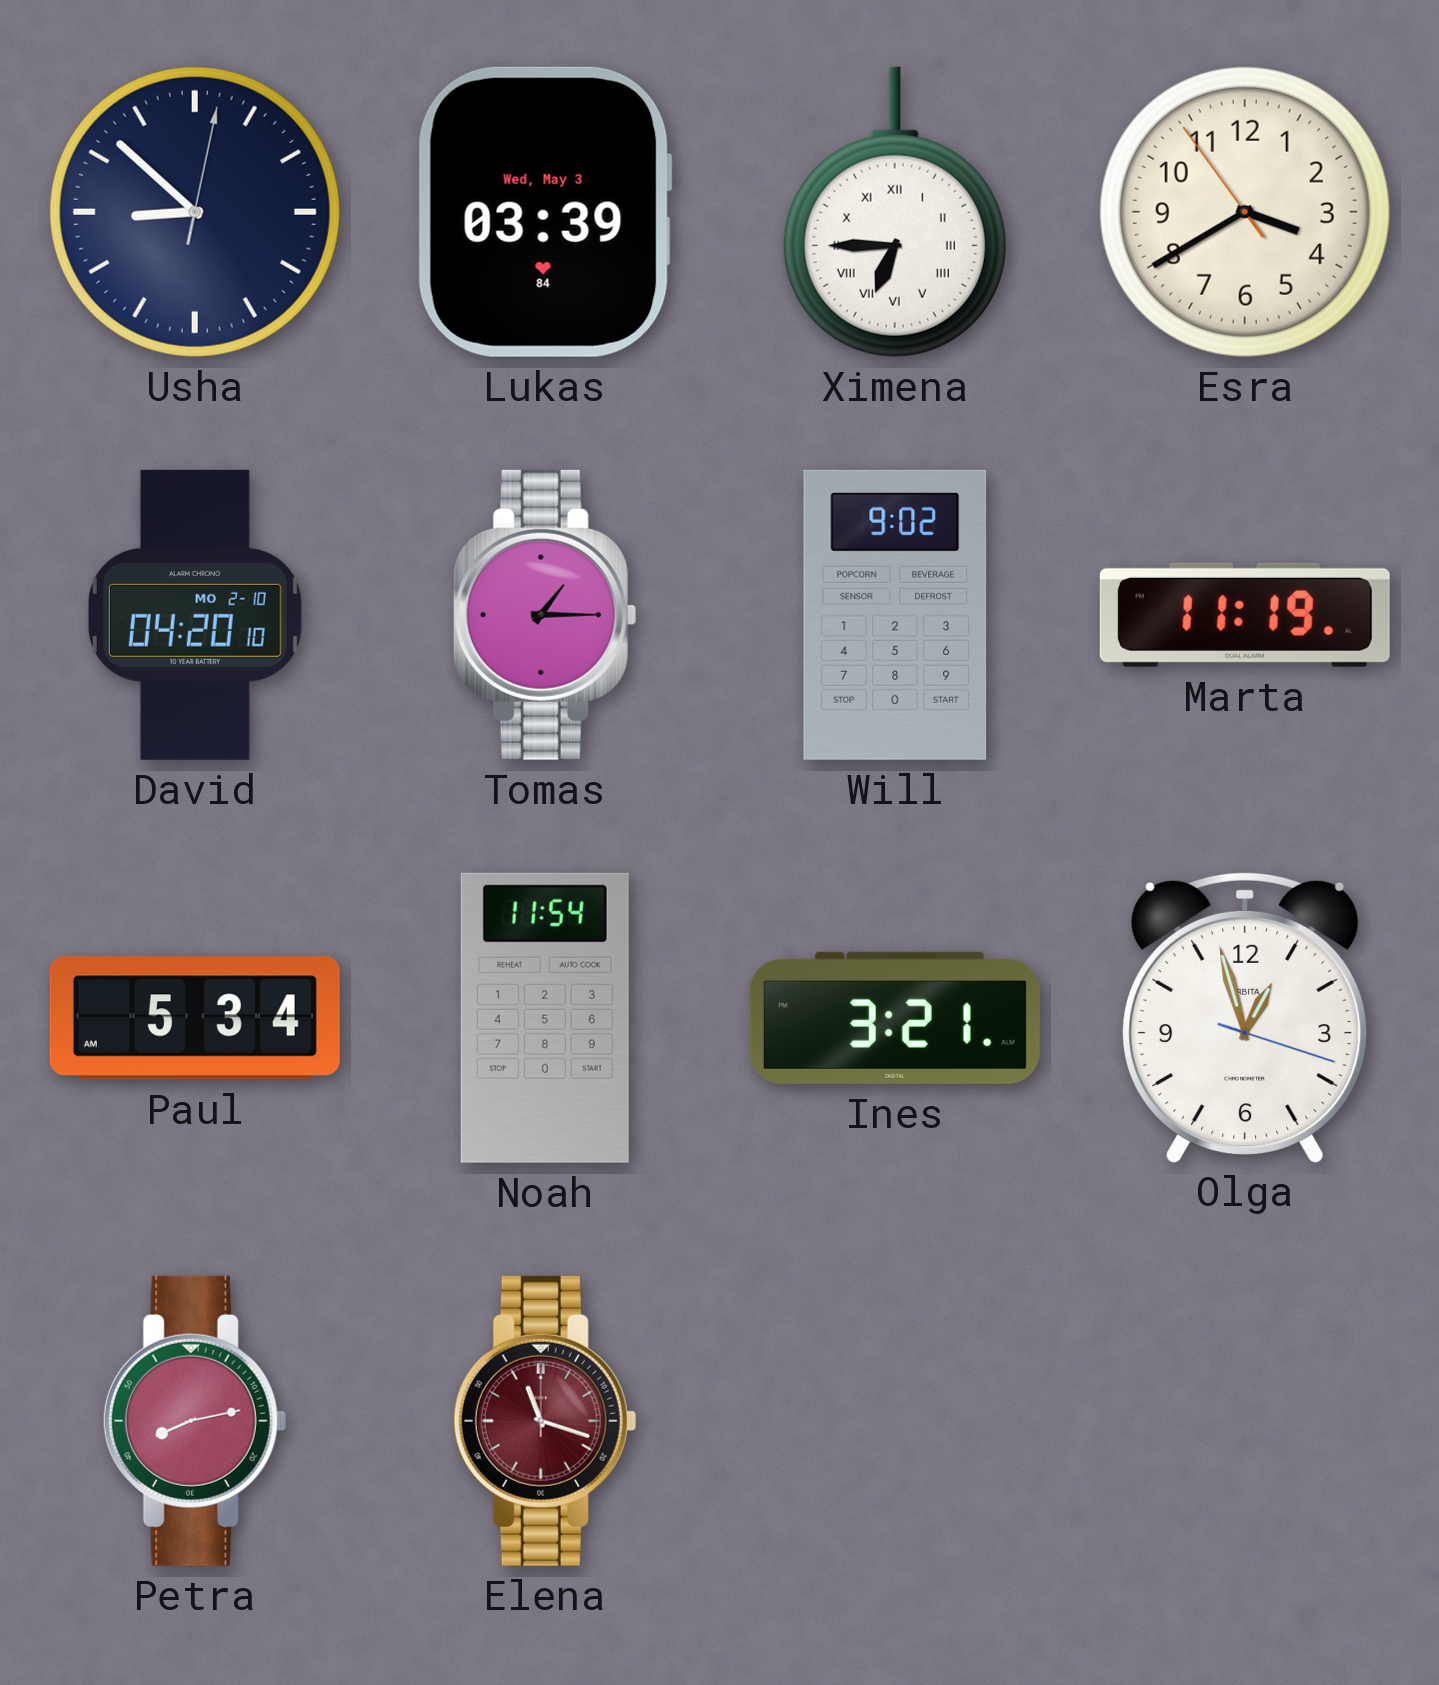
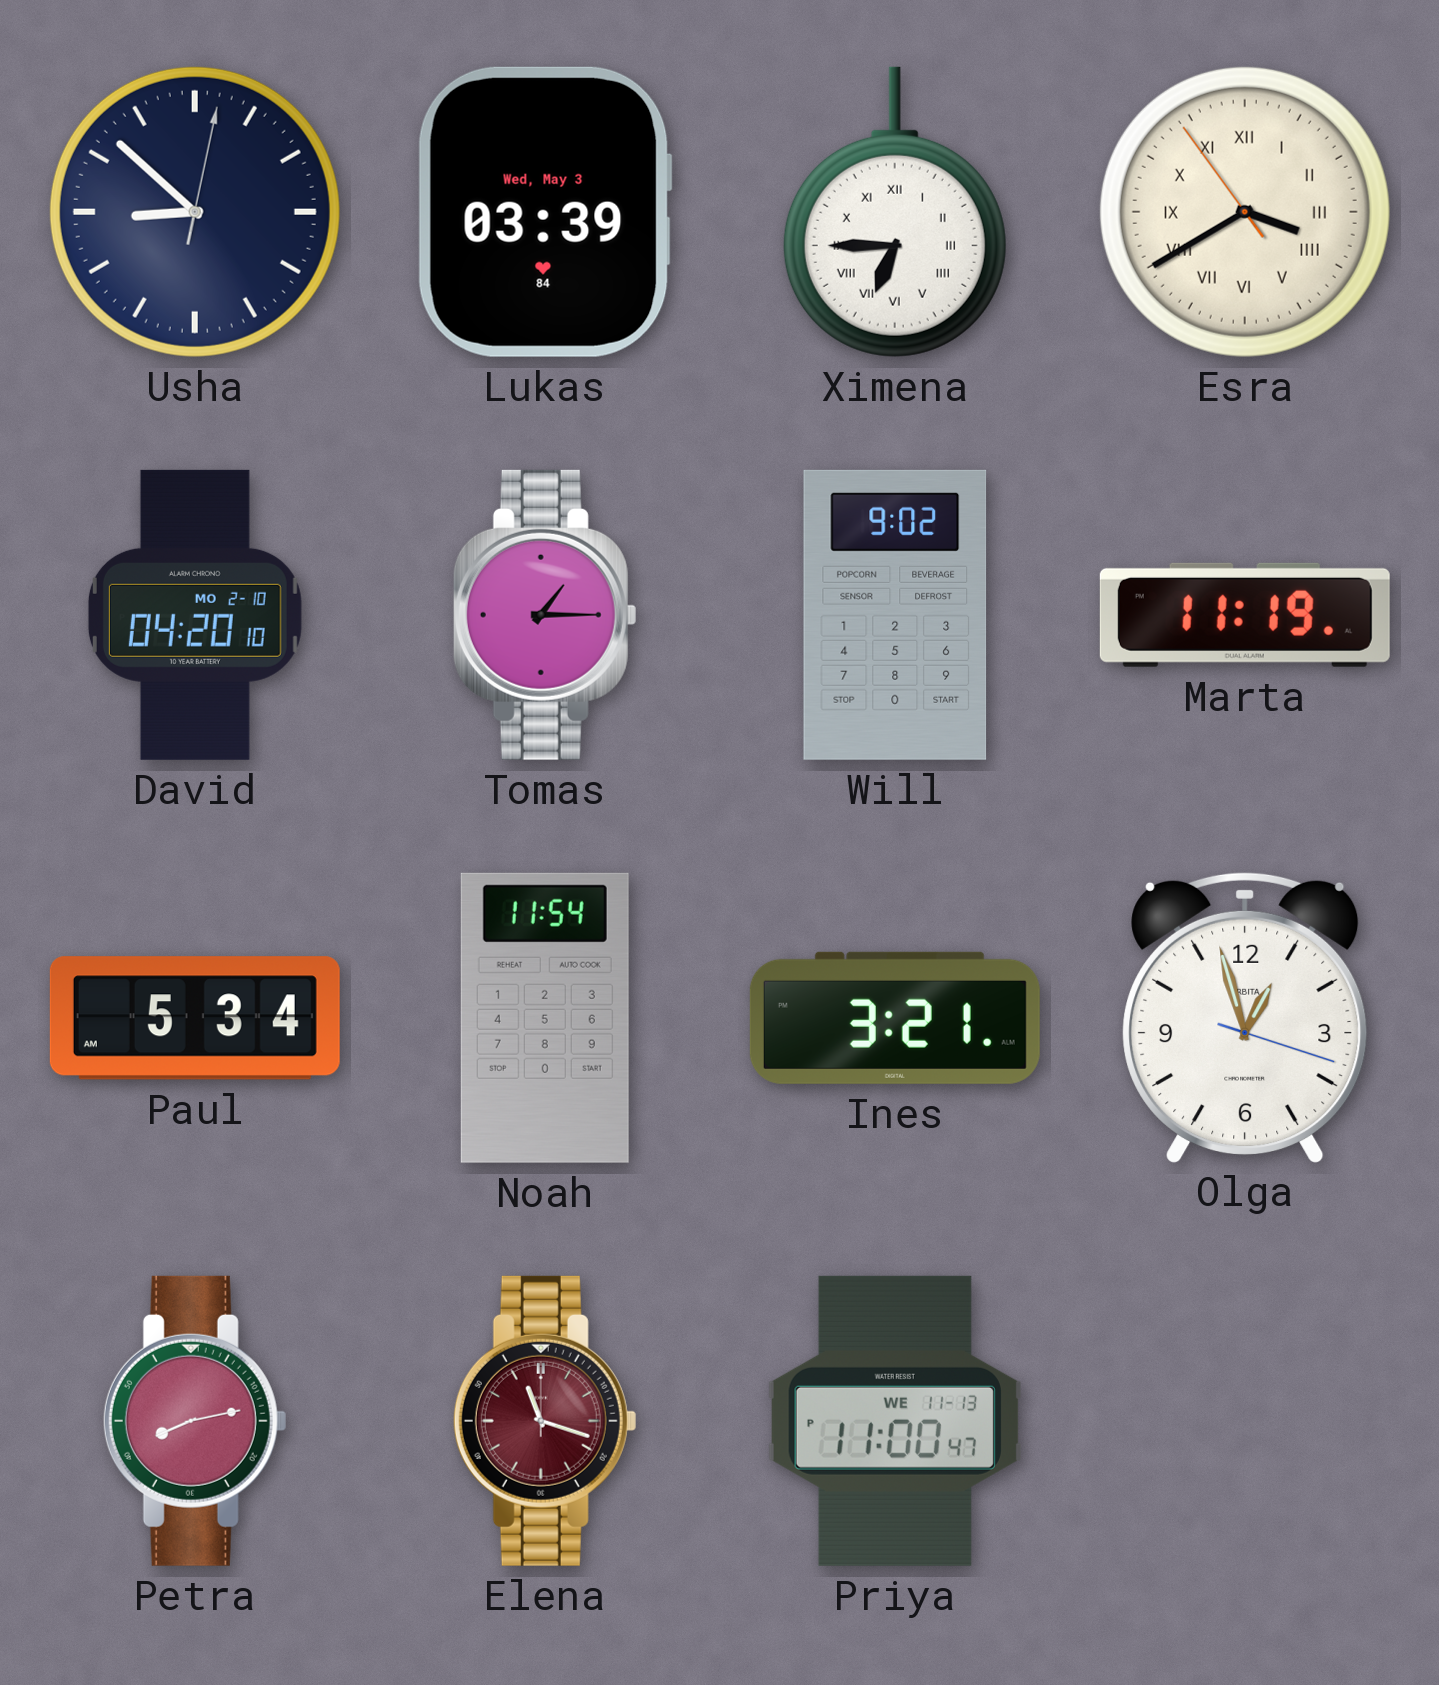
Esra numerals: Arabic -> Roman (1245, 212)
Priya: none -> 11:00 (895, 1421)
